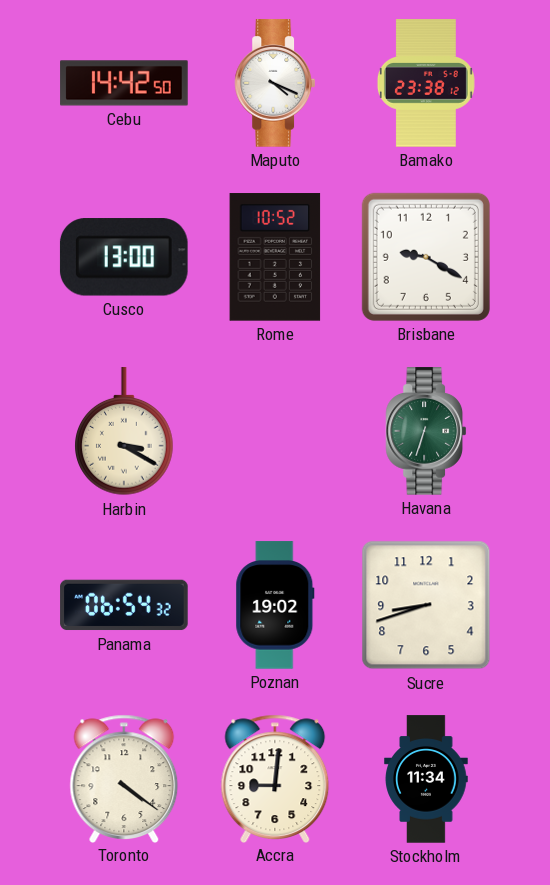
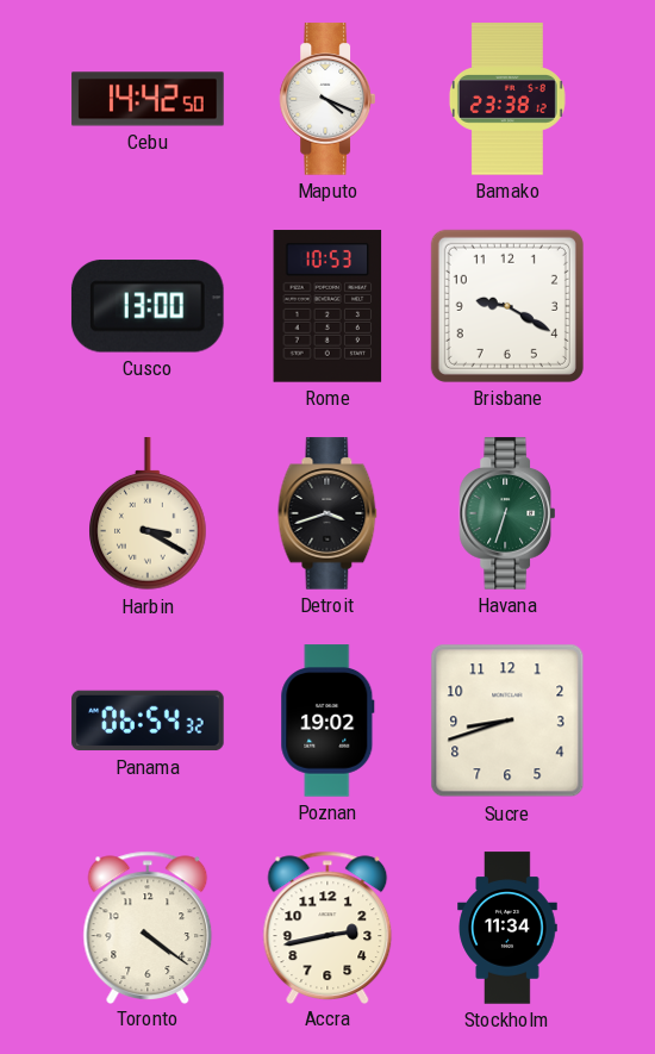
Rome: 10:52 -> 10:53 (327, 306)
Detroit: none -> 3:42 (327, 513)
Accra: 9:01 -> 2:43 (327, 927)
